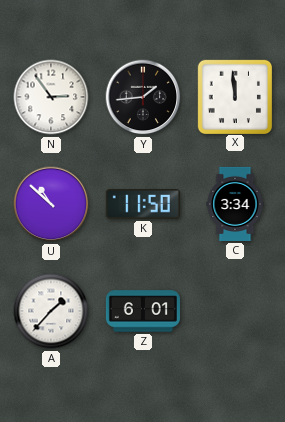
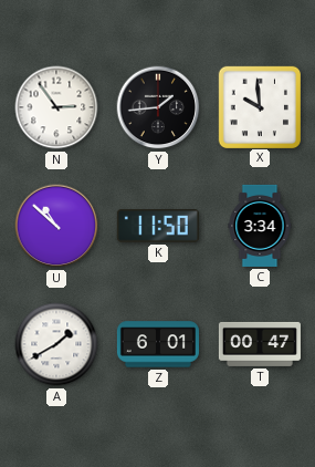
X: 11:59 -> 9:59 (259, 106)
A: 1:37 -> 1:40 (56, 344)
T: none -> 00:47 (260, 344)
